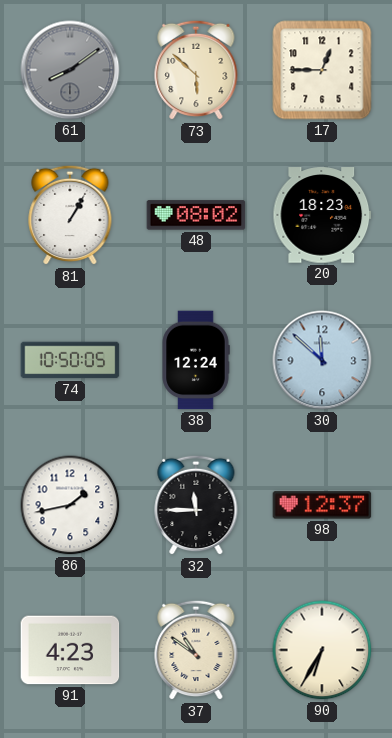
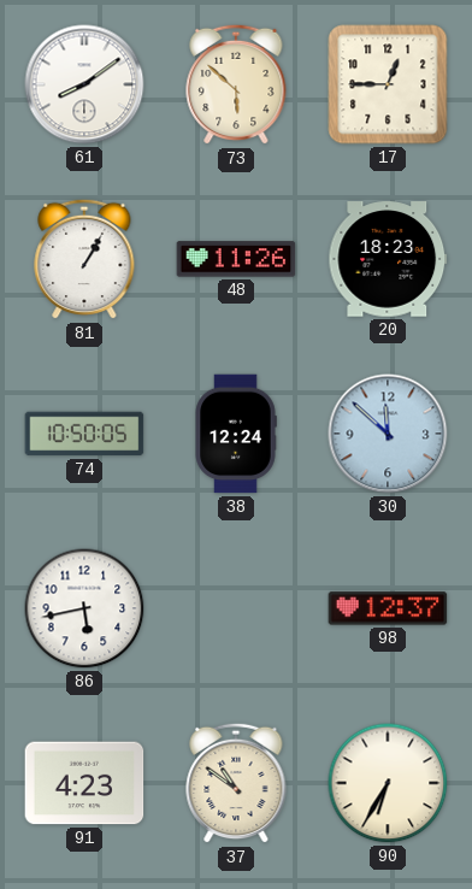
61 dial: grey -> white (84, 84)
48: 08:02 -> 11:26 (236, 259)
86: 1:43 -> 5:43 (84, 608)
32: 11:45 -> none (196, 505)
